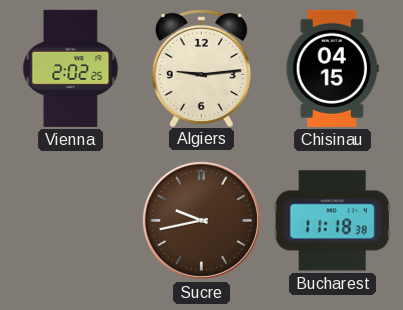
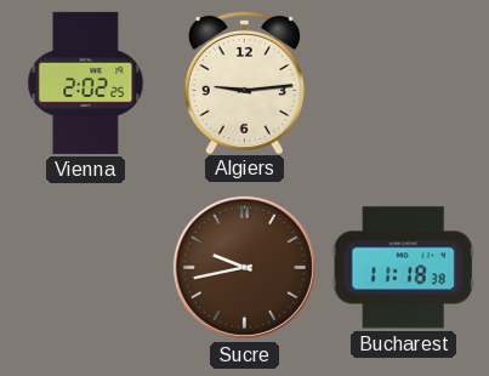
Chisinau: 04:15 -> none (332, 68)
